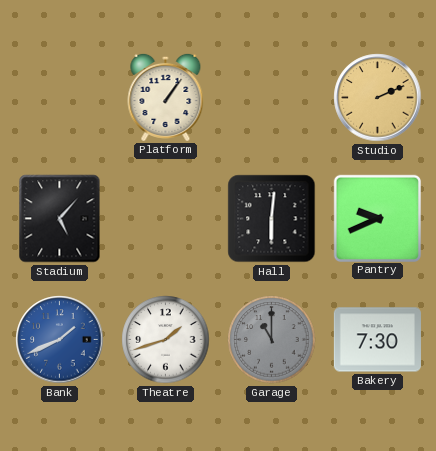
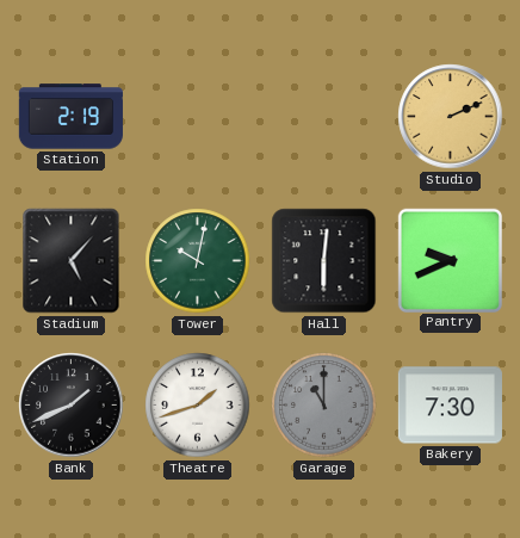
Station: none -> 2:19 (70, 117)
Platform: 1:06 -> none (166, 97)
Tower: none -> 10:02 (198, 261)
Bank dial: blue -> black (72, 406)
